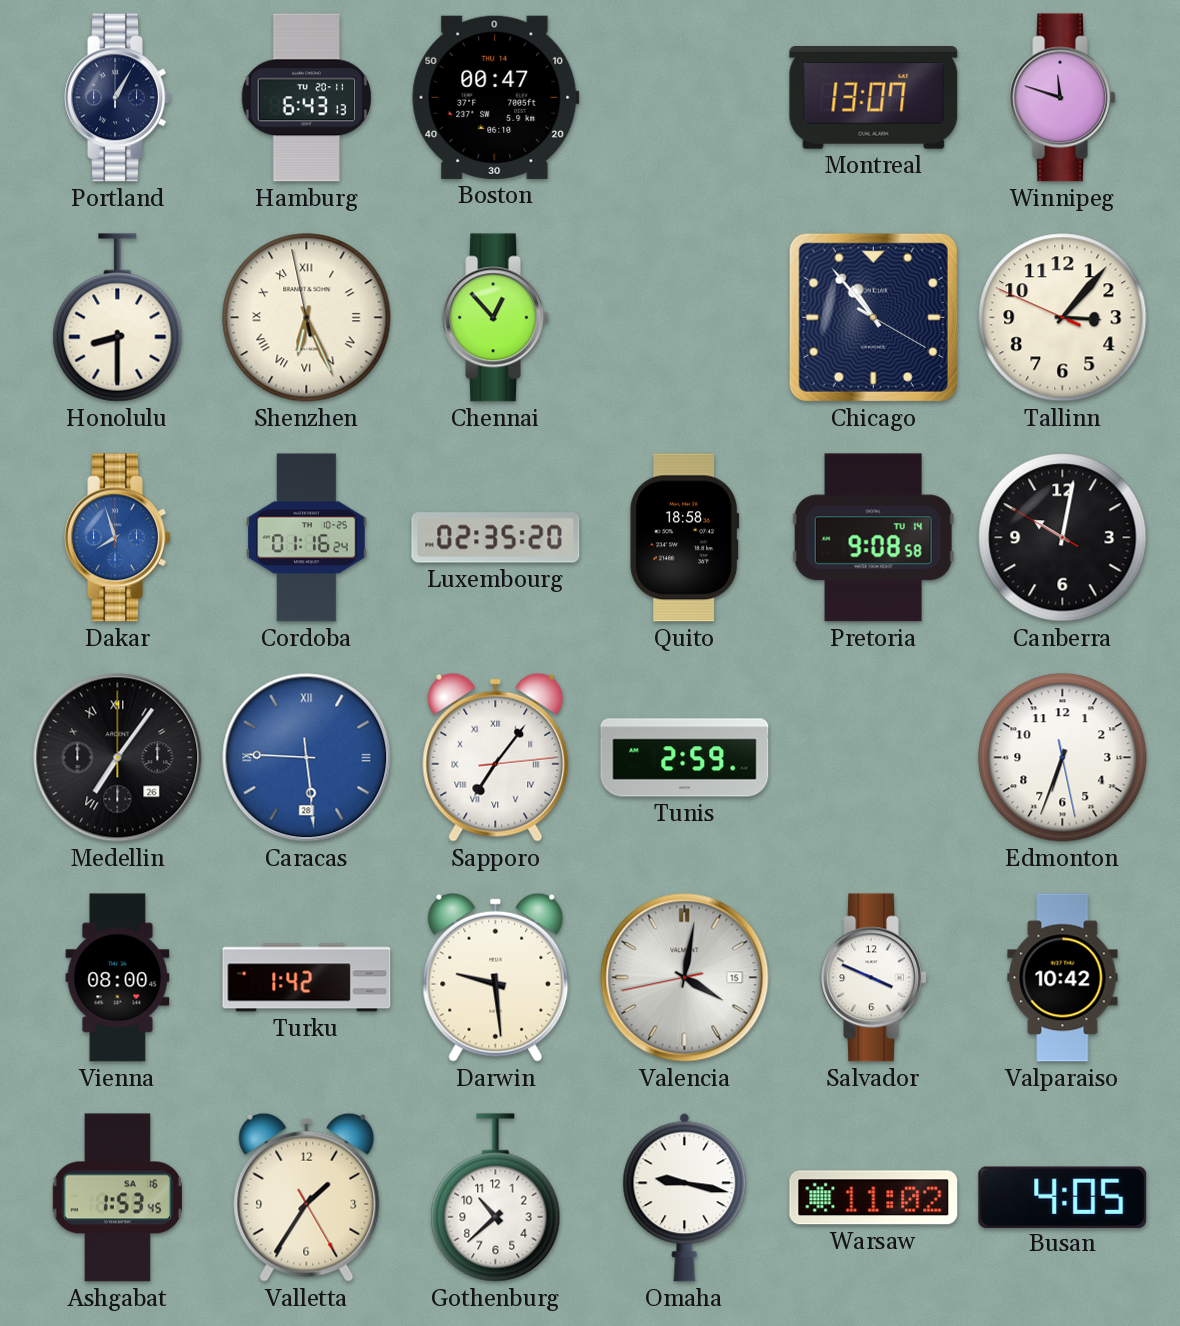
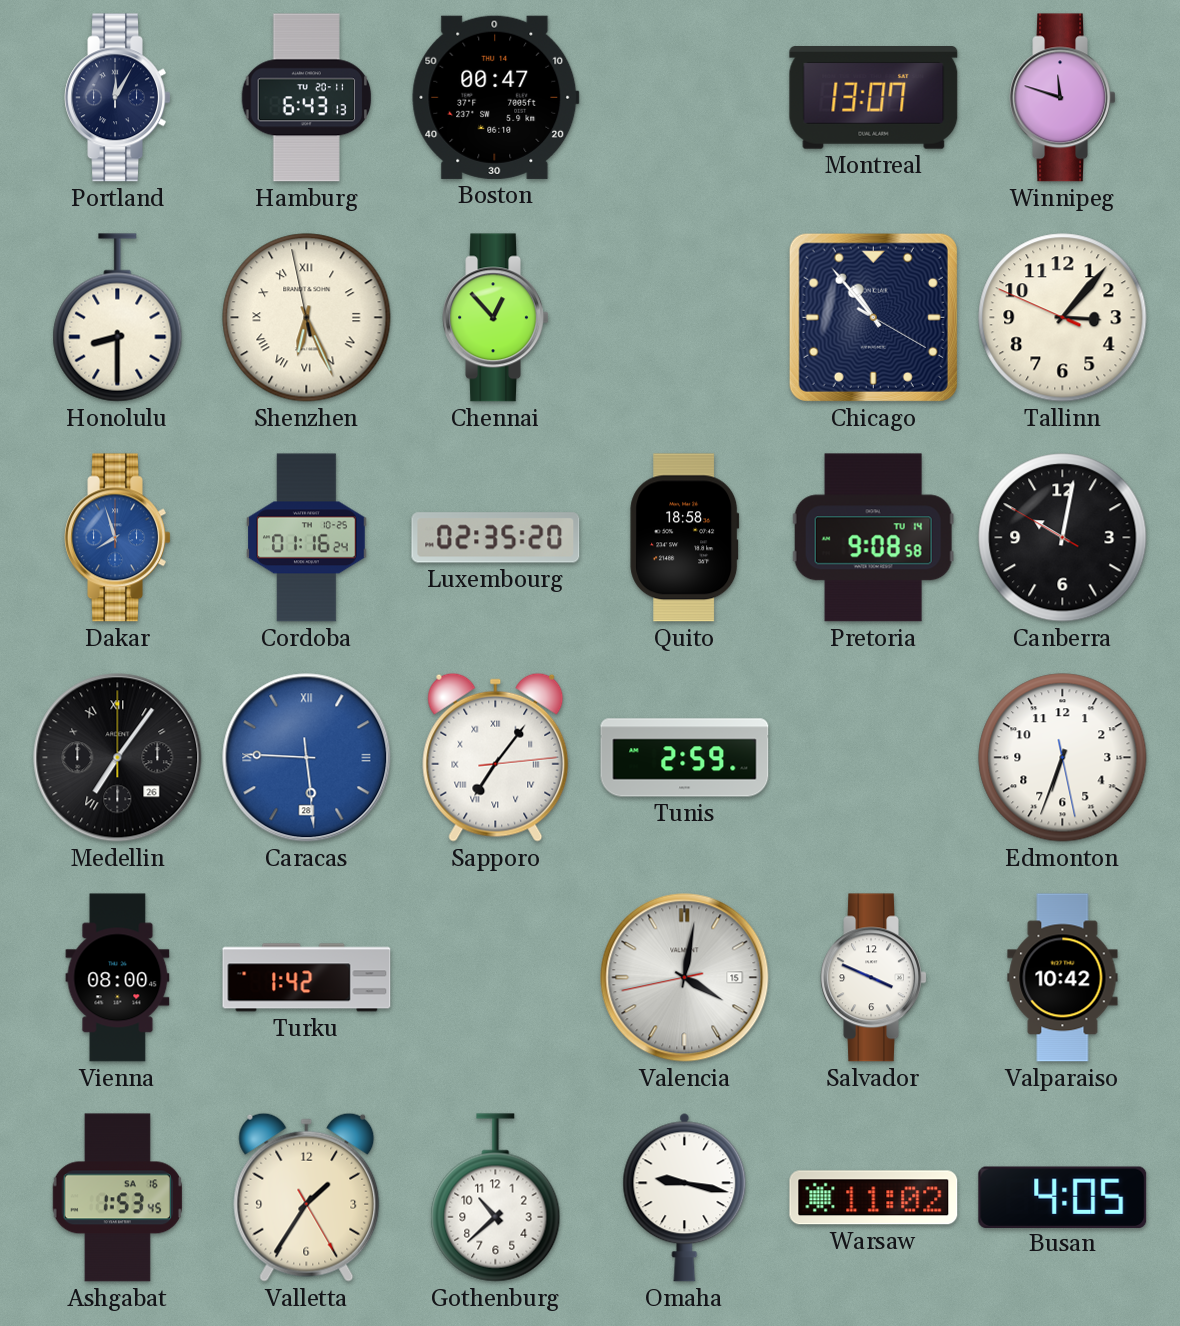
Portland: 1:05 -> 12:05 (118, 98)
Darwin: 9:29 -> none (496, 977)
